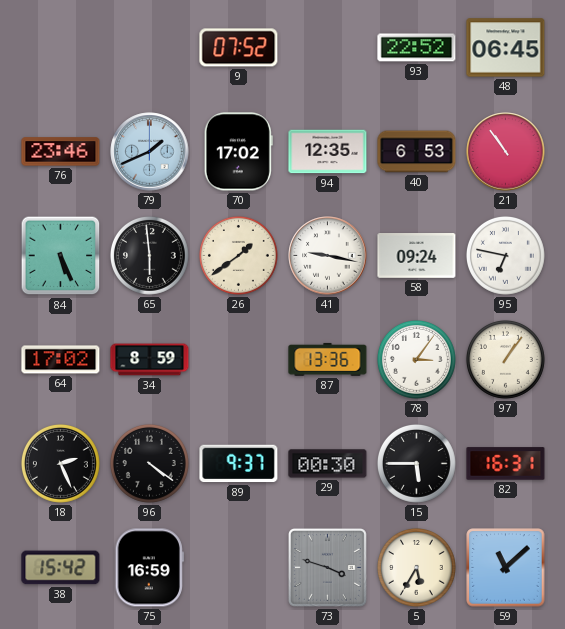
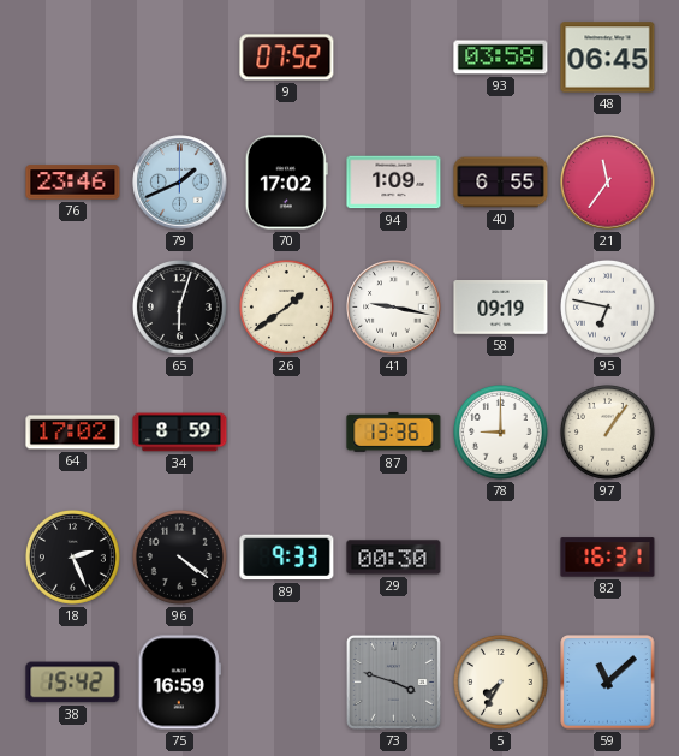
93: 22:52 -> 03:58 (501, 58)
94: 12:35 -> 1:09 (394, 183)
40: 6:53 -> 6:55 (501, 183)
21: 10:54 -> 11:36 (608, 183)
84: 5:26 -> none (61, 256)
65: 5:59 -> 6:03 (179, 306)
58: 09:24 -> 09:19 (501, 308)
78: 3:06 -> 9:00 (500, 431)
89: 9:37 -> 9:33 (287, 558)
15: 5:45 -> none (416, 463)
5: 5:35 -> 7:35 (500, 681)
